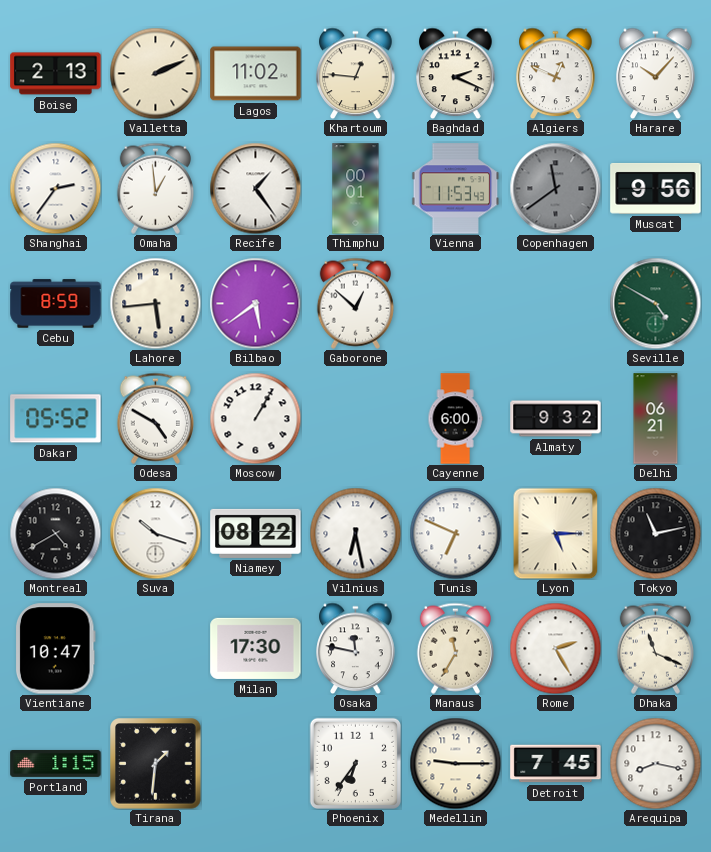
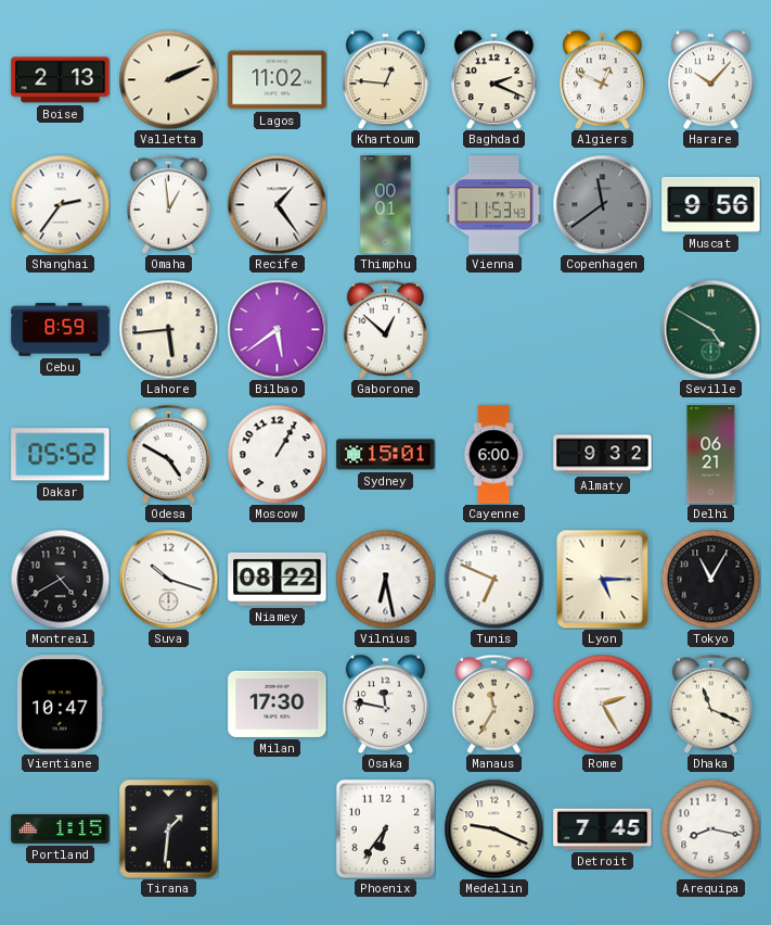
Sydney: none -> 15:01 (386, 455)
Tokyo: 11:13 -> 11:05 (710, 579)
Medellin: 9:15 -> 9:19 (493, 828)
